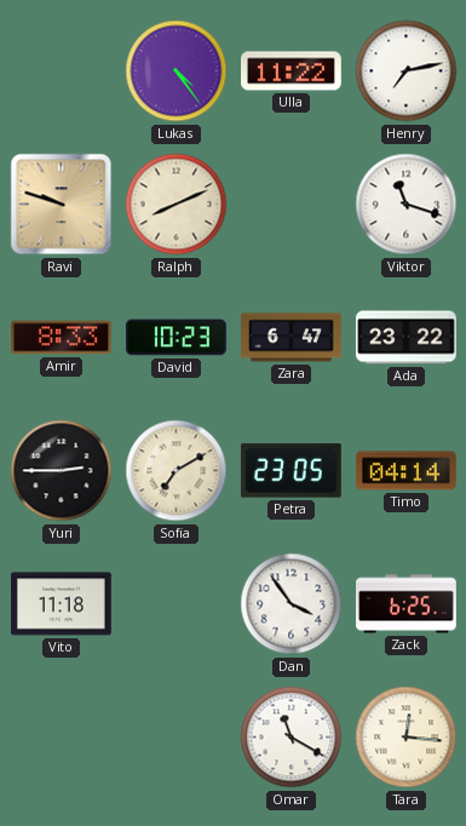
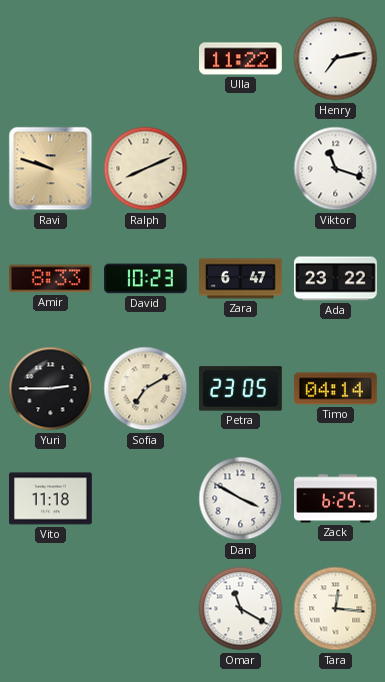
Lukas: 4:24 -> none (177, 71)
Dan: 3:54 -> 3:50 (241, 499)
